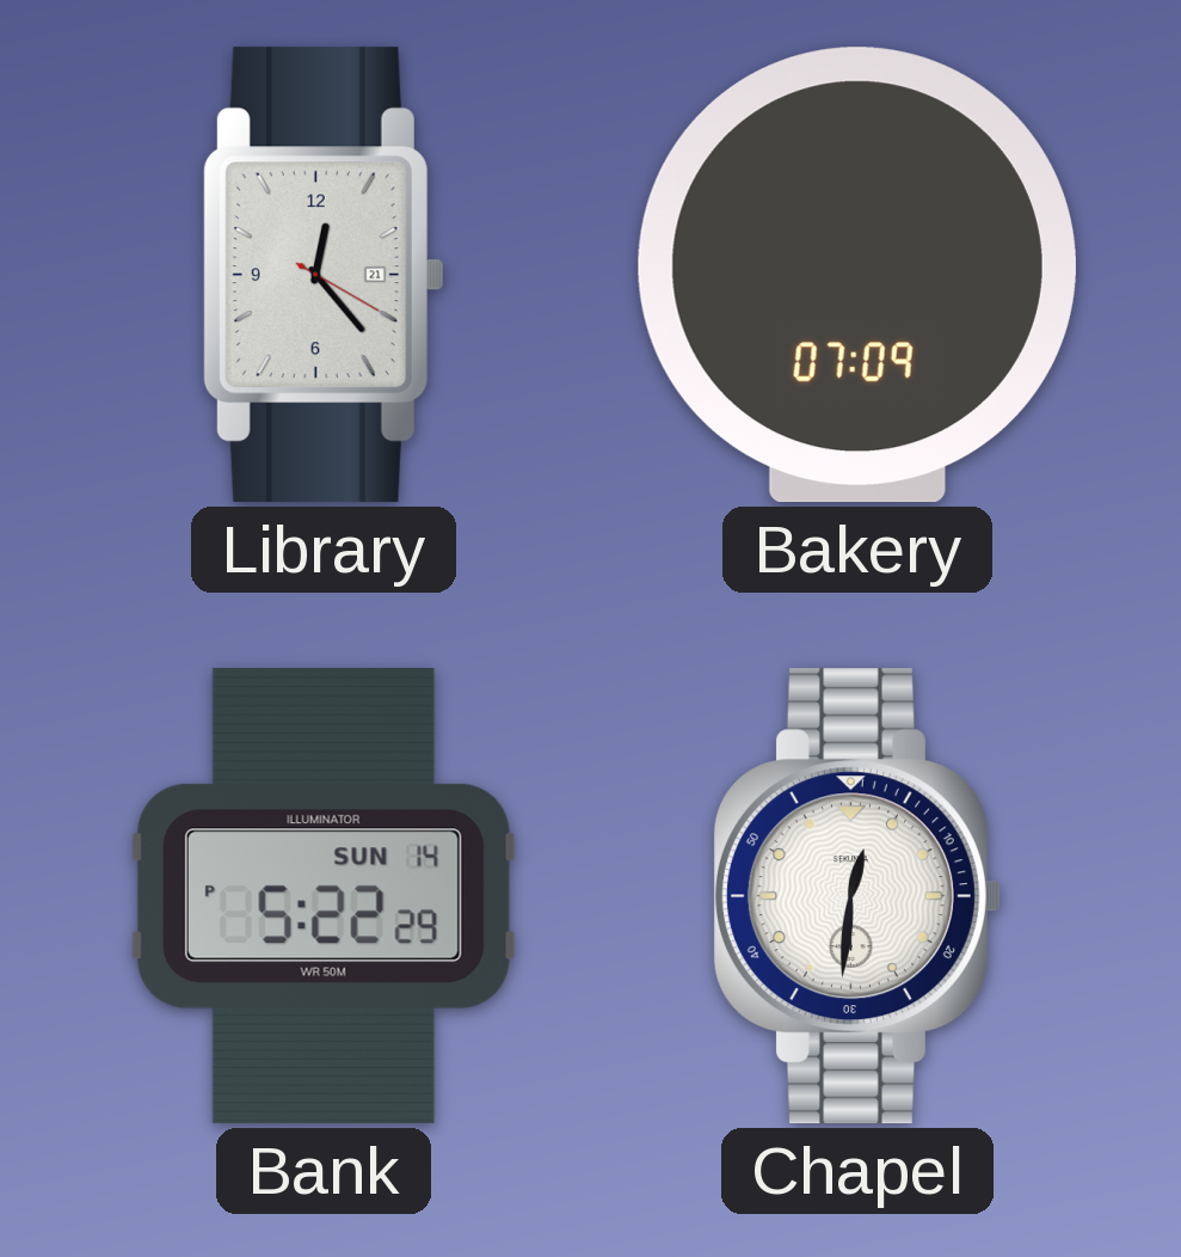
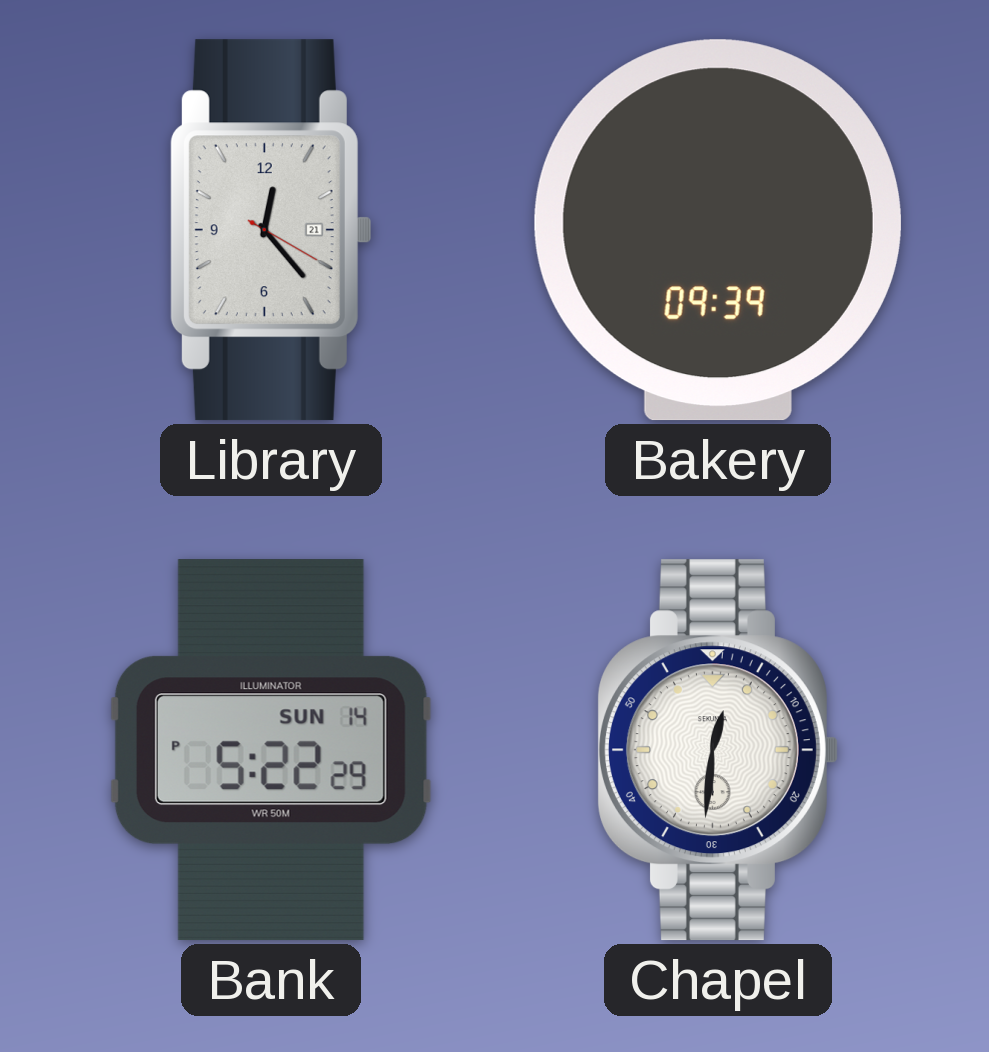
Bakery: 07:09 -> 09:39 (718, 230)
